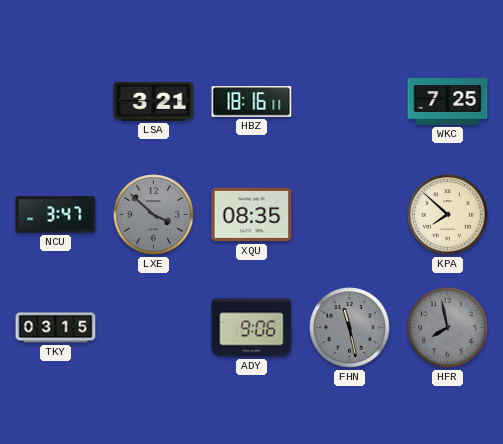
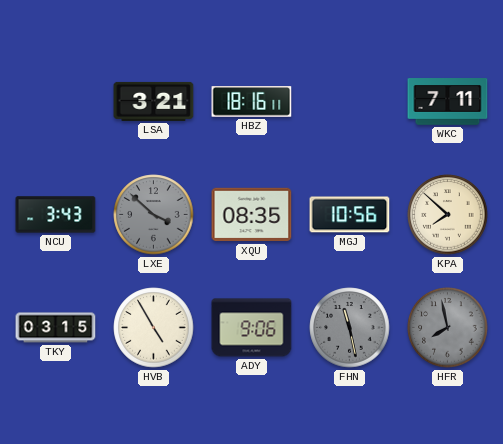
WKC: 7:25 -> 7:11 (448, 102)
NCU: 3:47 -> 3:43 (56, 215)
MGJ: none -> 10:56 (350, 215)
HVB: none -> 4:55 (154, 328)
